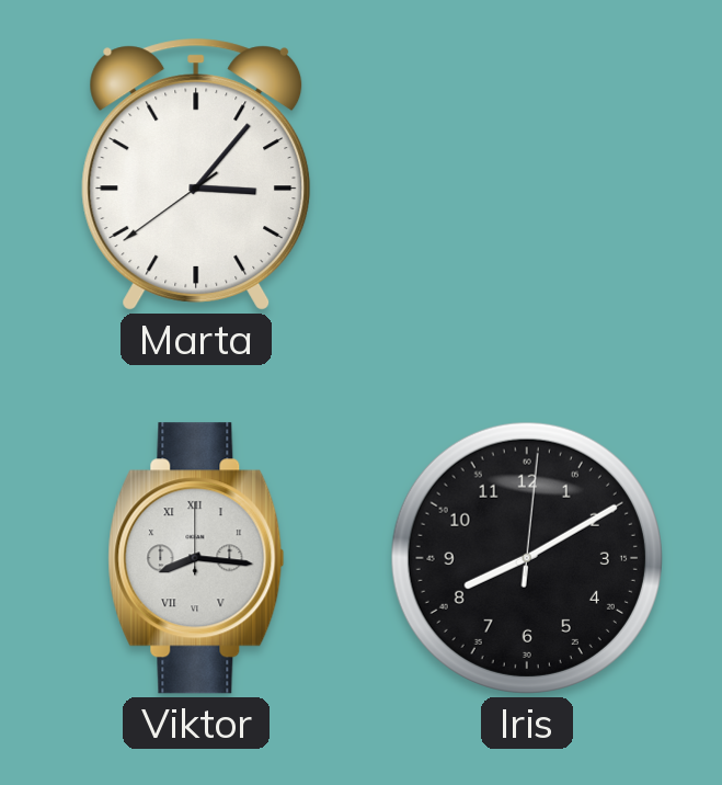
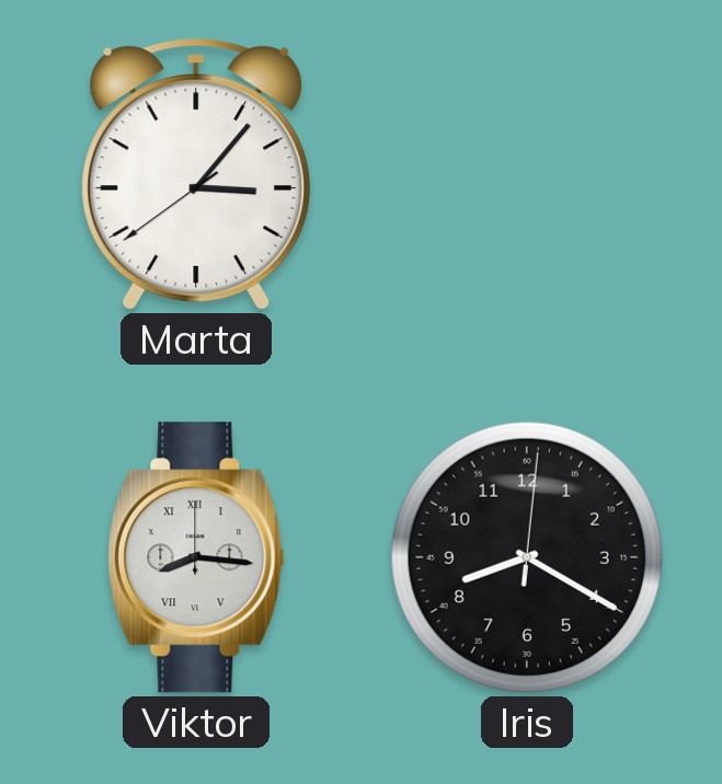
Iris: 8:10 -> 8:20 (527, 557)
